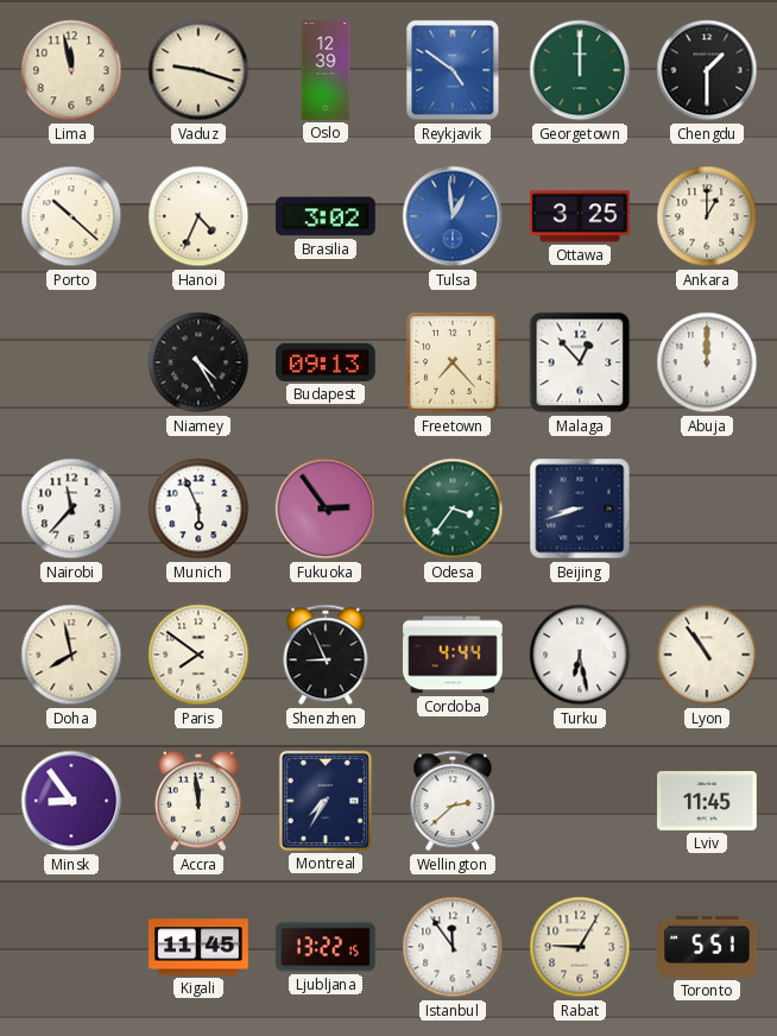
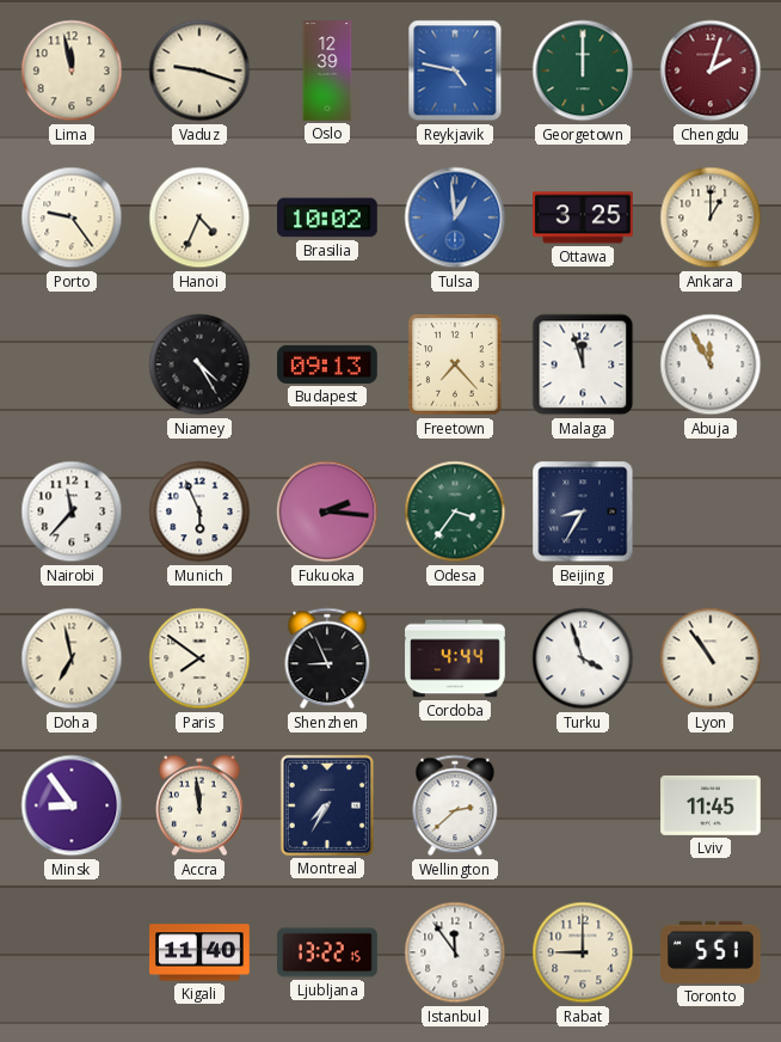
Reykjavik: 4:51 -> 4:47 (455, 71)
Chengdu: 1:30 -> 2:03 (711, 71)
Chengdu dial: black -> burgundy (711, 71)
Porto: 10:22 -> 9:24 (72, 217)
Brasilia: 3:02 -> 10:02 (328, 217)
Malaga: 12:53 -> 11:57 (583, 364)
Abuja: 12:00 -> 11:55 (711, 364)
Fukuoka: 2:54 -> 2:16 (327, 511)
Beijing: 8:42 -> 8:35 (583, 511)
Doha: 7:58 -> 6:58 (72, 658)
Turku: 6:28 -> 3:57 (583, 658)
Kigali: 11:45 -> 11:40 (199, 952)
Rabat: 9:05 -> 9:00 (583, 952)
